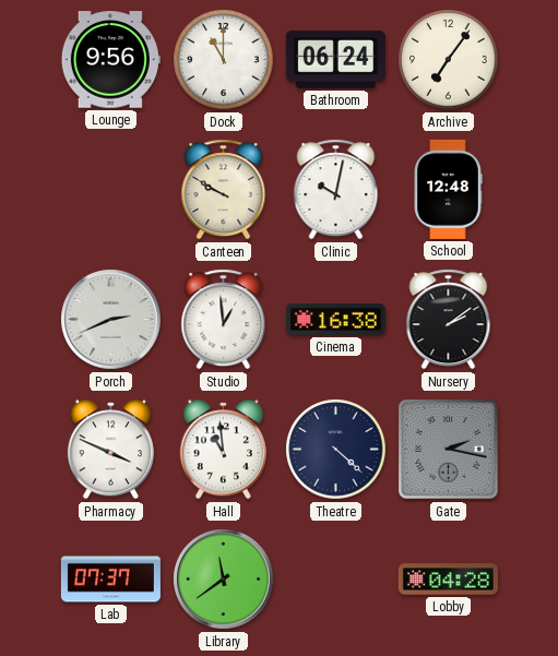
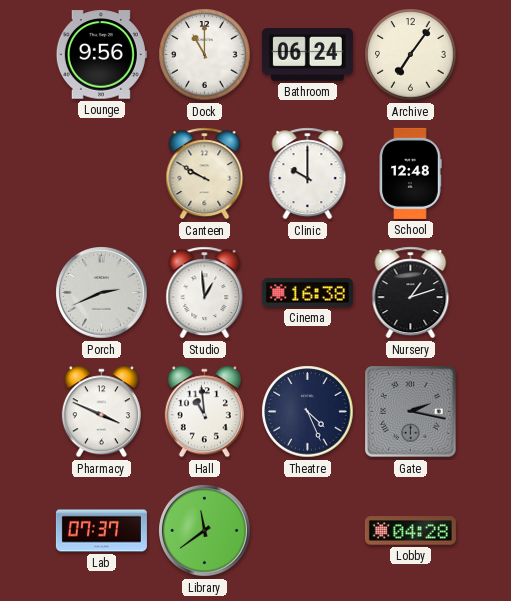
Clinic: 10:02 -> 10:00 (308, 174)
Nursery: 2:09 -> 1:12 (411, 293)
Theatre: 4:22 -> 4:26 (308, 412)
